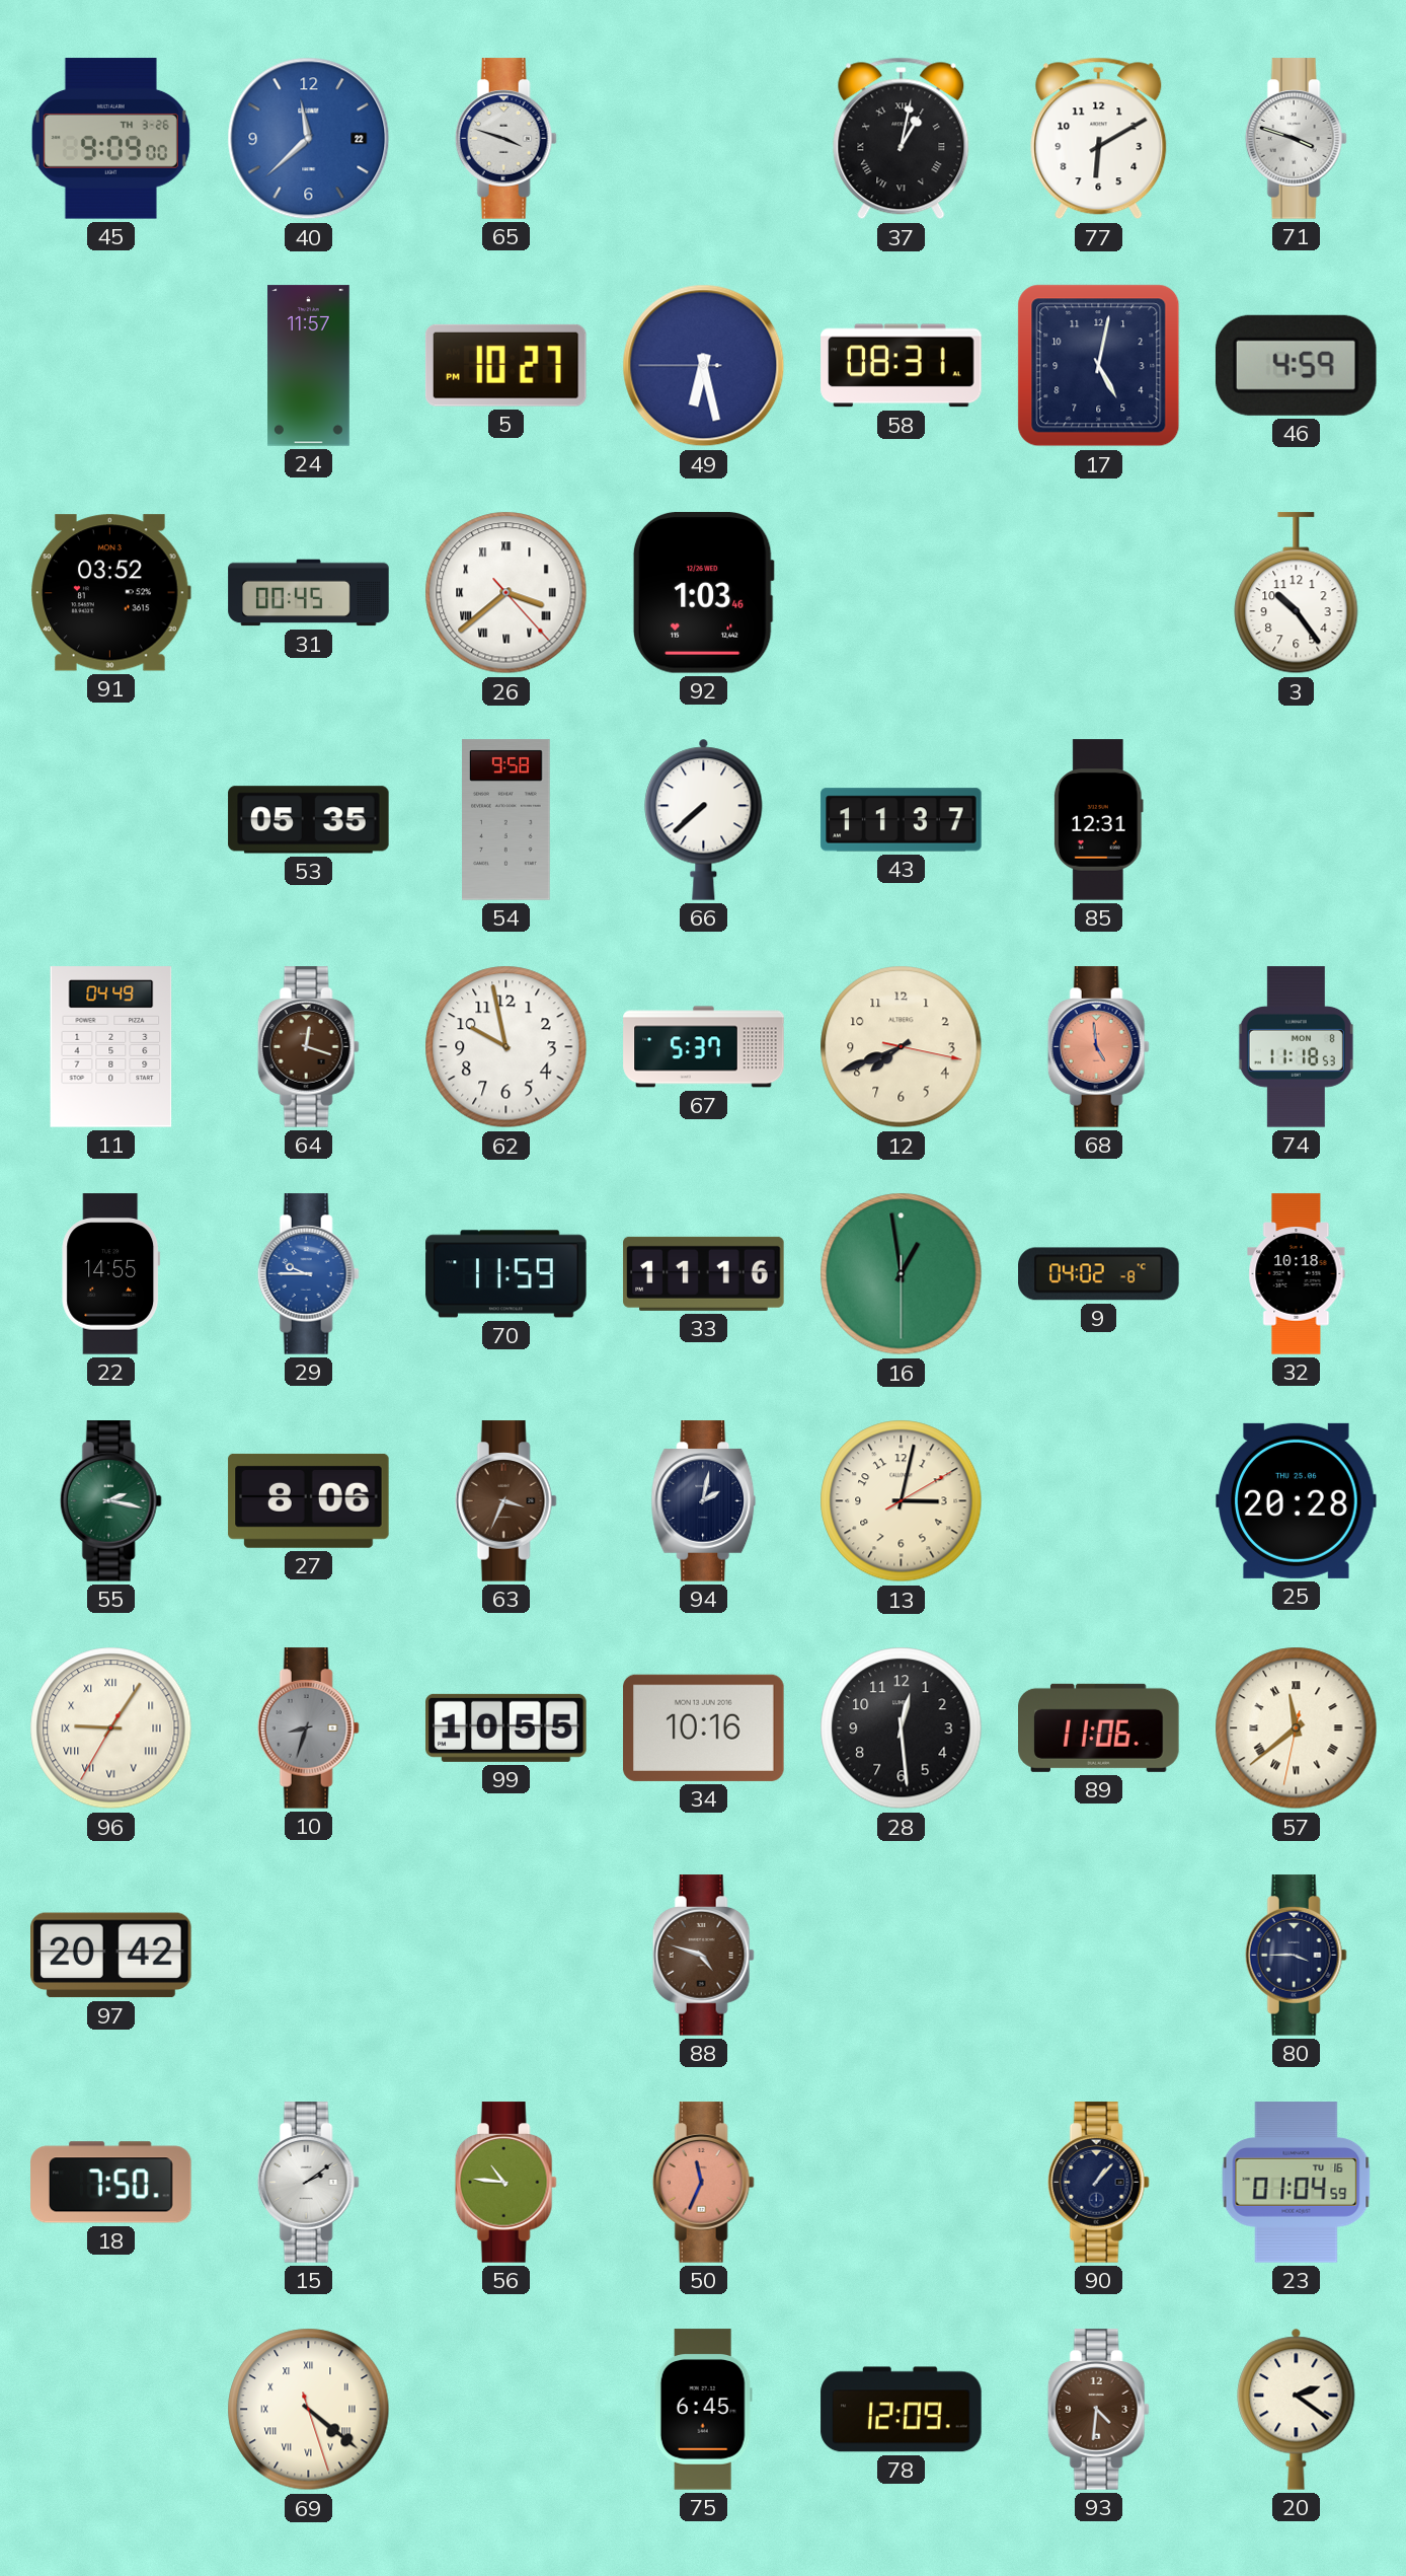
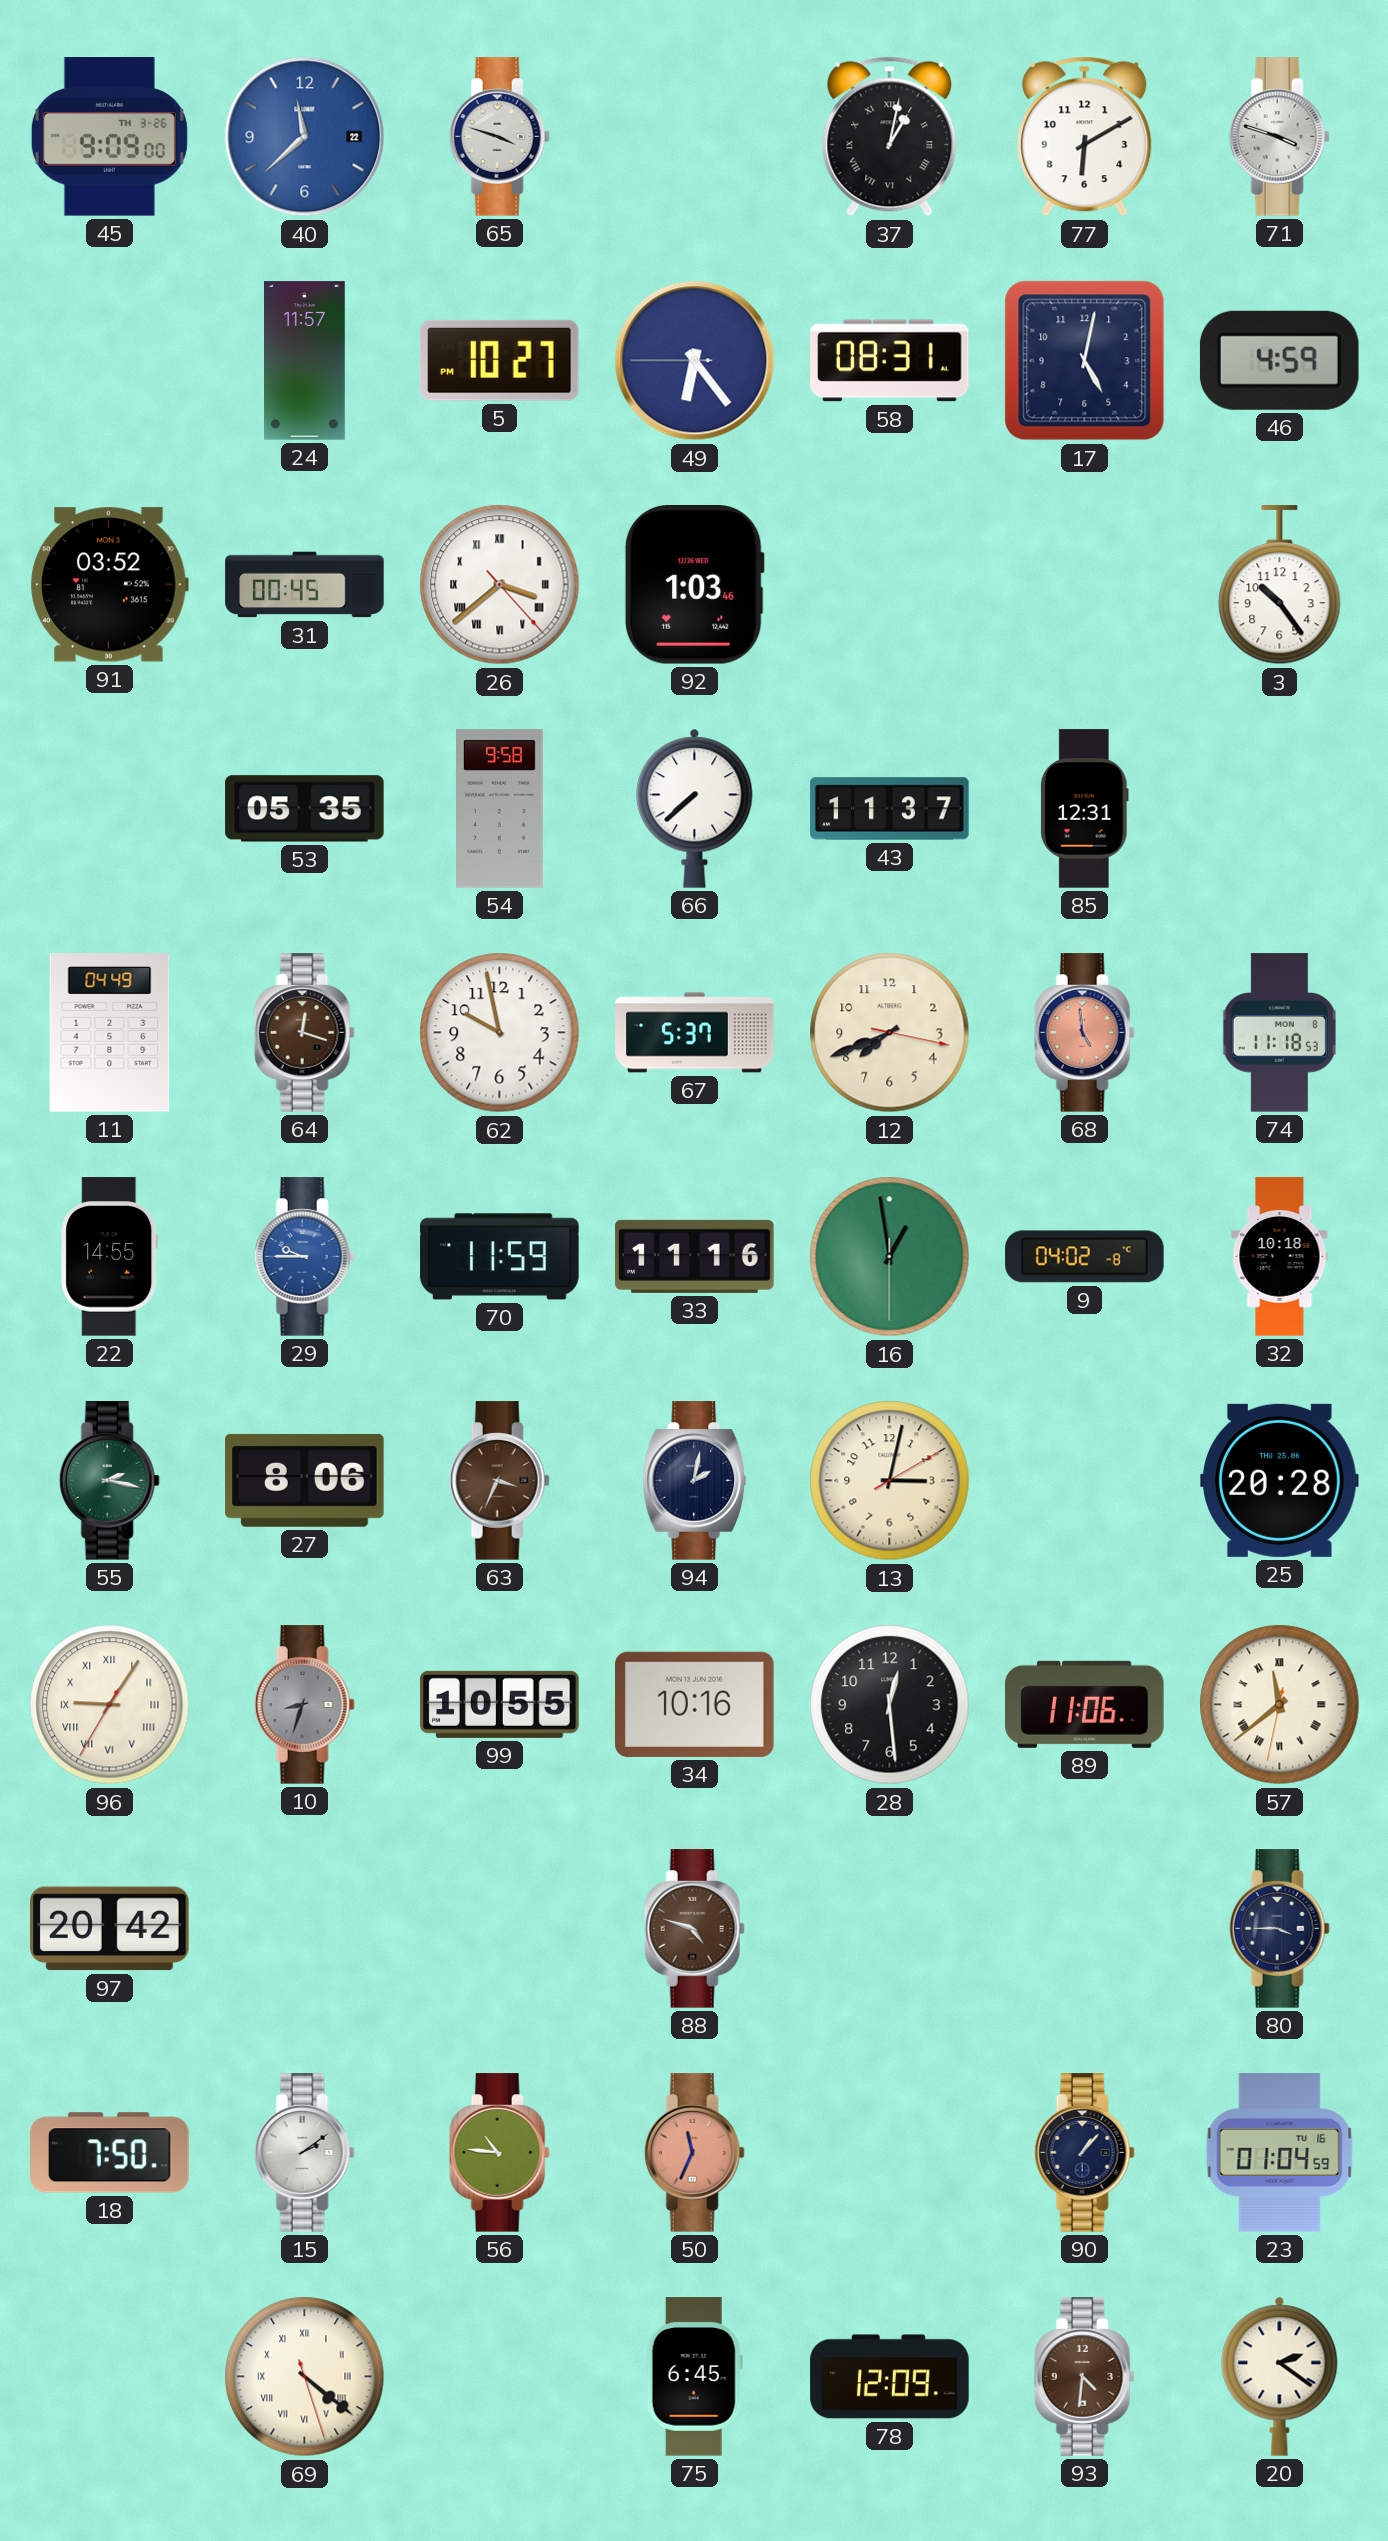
49: 6:27 -> 6:23 (695, 361)
